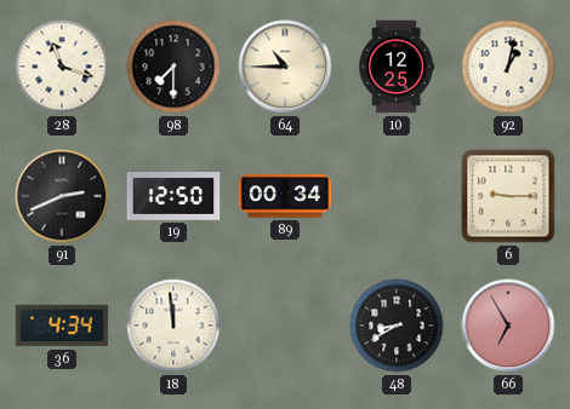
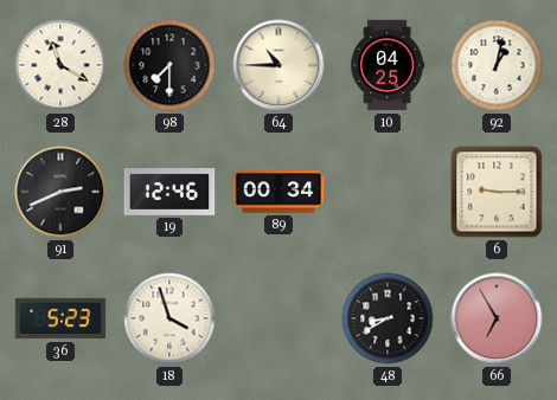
28: 11:18 -> 11:20 (60, 65)
10: 12:25 -> 04:25 (388, 65)
19: 12:50 -> 12:46 (169, 192)
36: 4:34 -> 5:23 (60, 318)
18: 11:59 -> 3:57 (169, 318)
